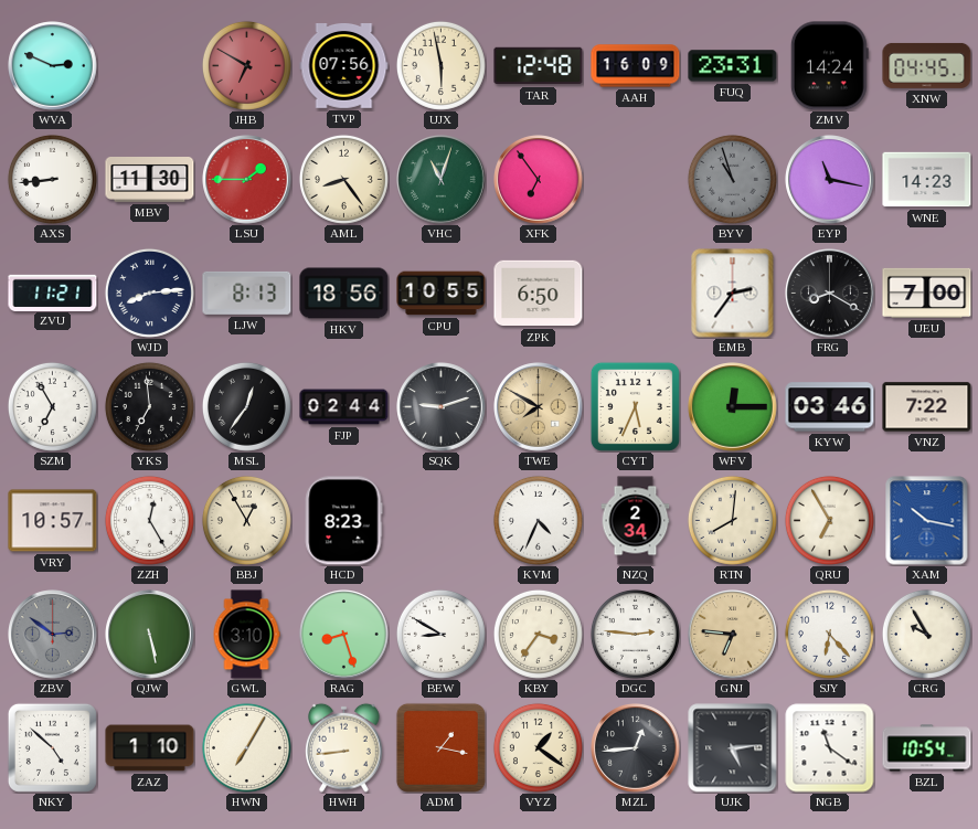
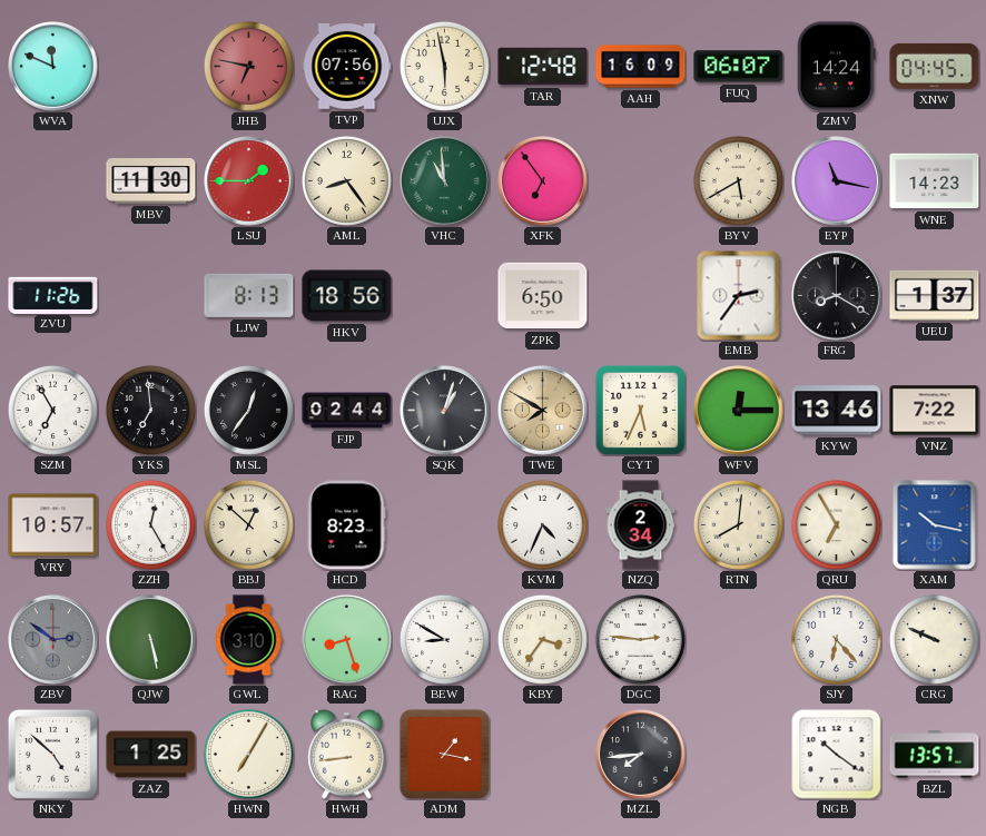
WVA: 2:49 -> 11:49 (53, 67)
JHB: 6:50 -> 6:47 (248, 66)
FUQ: 23:31 -> 06:07 (739, 67)
AXS: 8:44 -> none (52, 179)
VHC: 11:03 -> 10:59 (445, 181)
BYV: 10:57 -> 5:40 (738, 180)
BYV dial: grey -> cream (738, 180)
ZVU: 11:21 -> 11:26 (53, 295)
WJD: 8:14 -> none (149, 293)
CPU: 10:55 -> none (442, 294)
UEU: 7:00 -> 1:37 (935, 295)
SQK: 9:12 -> 1:03 (445, 411)
KYW: 03:46 -> 13:46 (837, 411)
BBJ: 12:55 -> 12:52 (248, 524)
GNJ: 6:46 -> none (733, 635)
CRG: 9:55 -> 9:49 (934, 639)
ZAZ: 1:10 -> 1:25 (151, 755)
VYZ: 1:21 -> none (538, 747)
MZL: 12:44 -> 7:44 (641, 755)
UJK: 5:14 -> none (733, 748)
NGB: 11:21 -> 10:21 (837, 755)
BZL: 10:54 -> 13:57 (935, 755)
